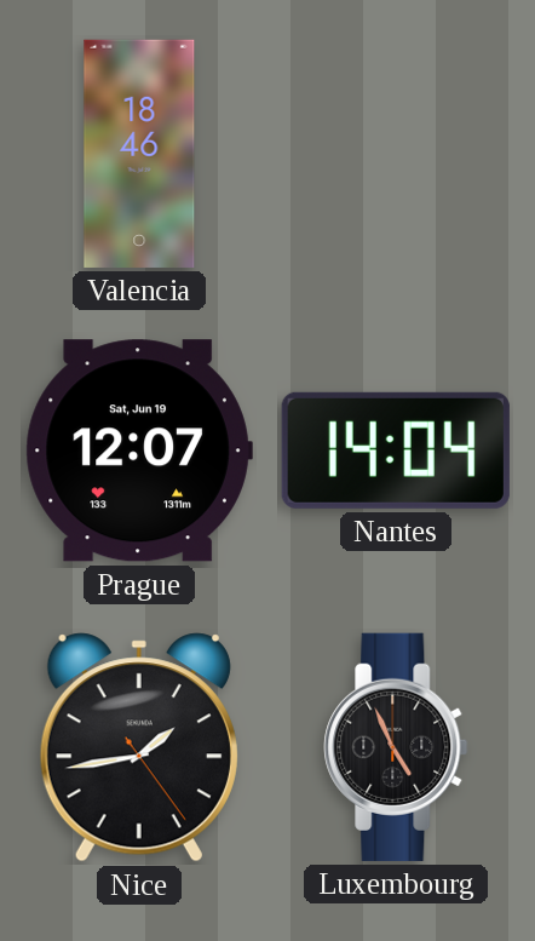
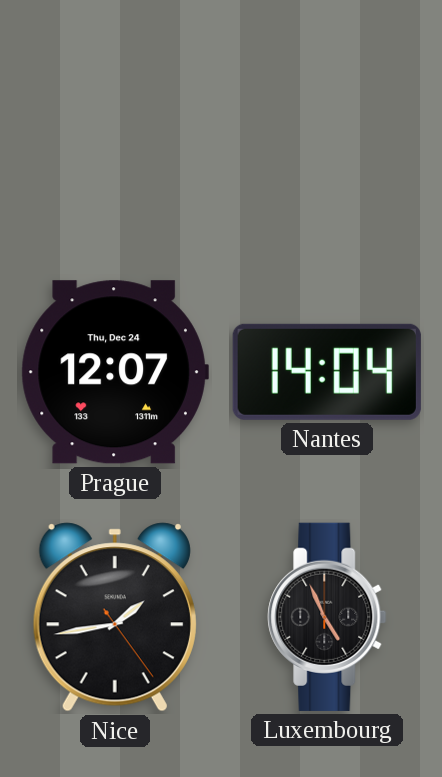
Valencia: 18:46 -> none (139, 154)
Prague date: Sat, Jun 19 -> Thu, Dec 24 (115, 372)
